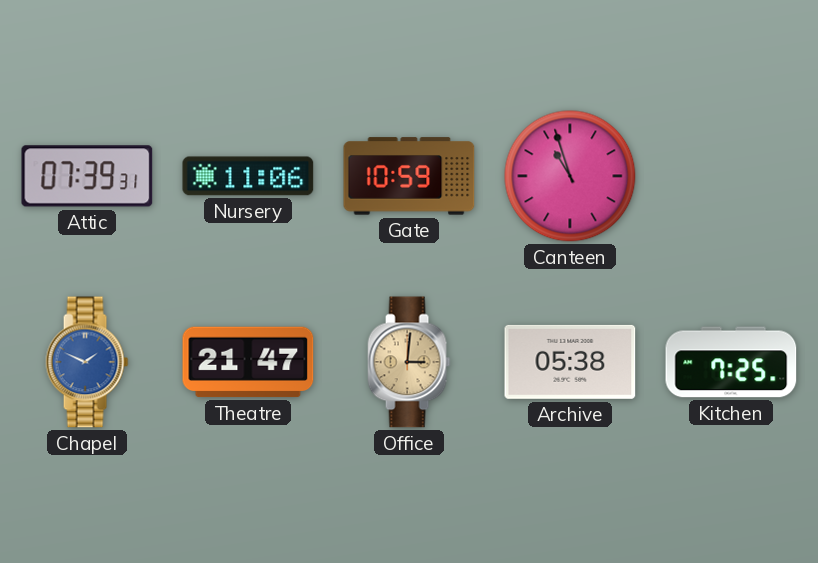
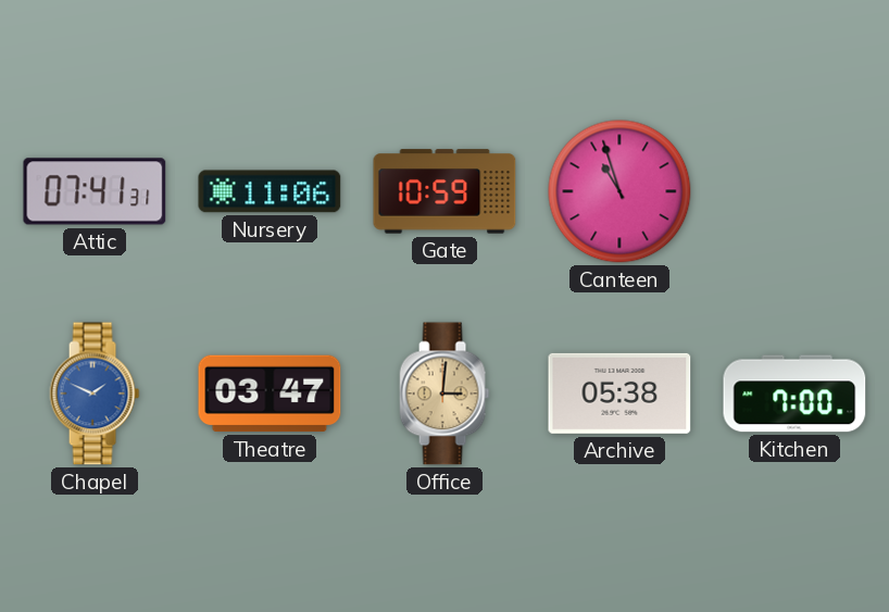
Attic: 07:39 -> 07:41 (95, 191)
Theatre: 21:47 -> 03:47 (270, 394)
Kitchen: 7:25 -> 7:00 (794, 394)
